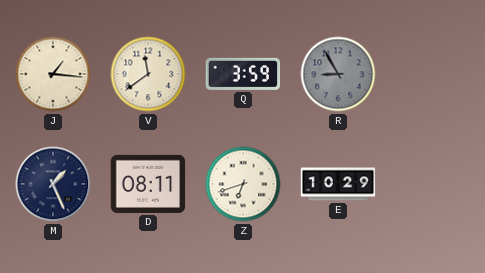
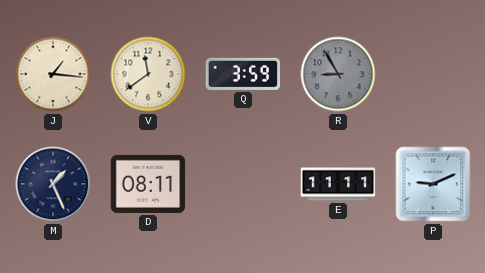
Z: 6:42 -> none (243, 184)
E: 10:29 -> 11:11 (338, 184)
P: none -> 9:11 (433, 184)
